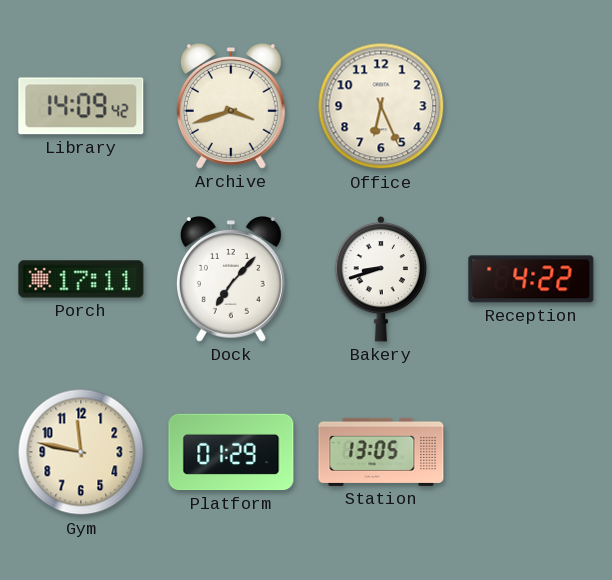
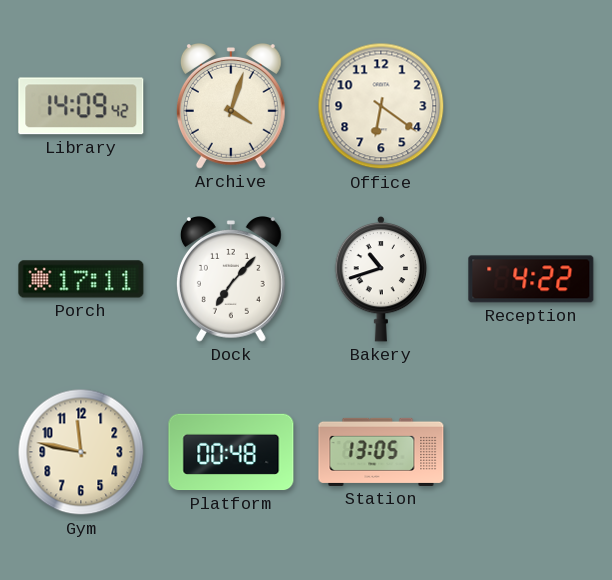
Archive: 3:42 -> 4:03 (231, 107)
Office: 6:26 -> 6:21 (381, 106)
Bakery: 8:42 -> 10:42 (381, 279)
Platform: 01:29 -> 00:48 (231, 452)
